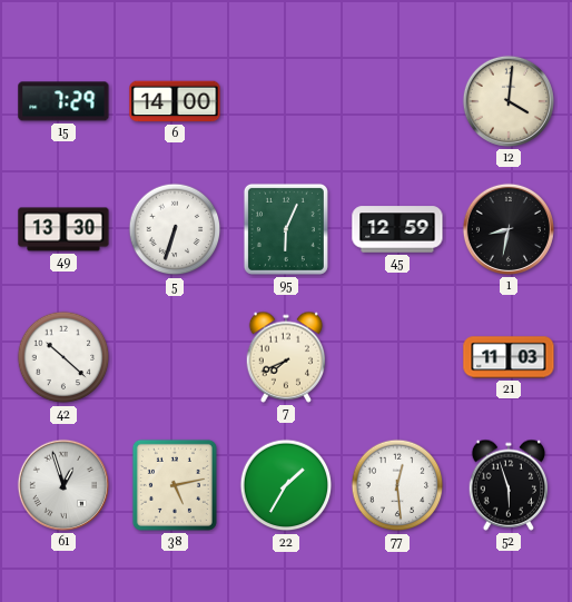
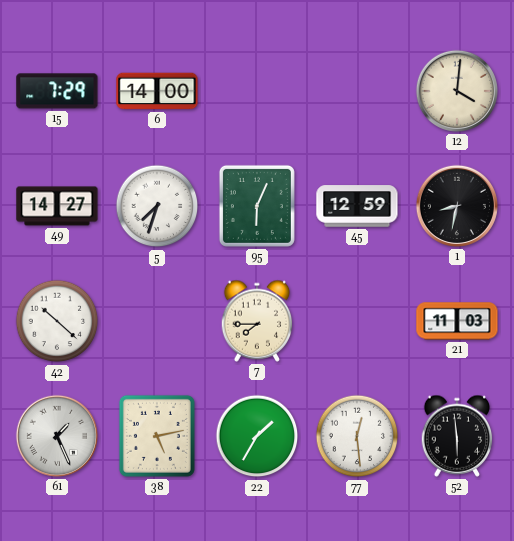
49: 13:30 -> 14:27 (57, 206)
5: 6:33 -> 7:33 (157, 206)
7: 7:41 -> 7:45 (257, 321)
61: 12:57 -> 1:26 (57, 436)
52: 5:57 -> 5:59 (457, 436)
